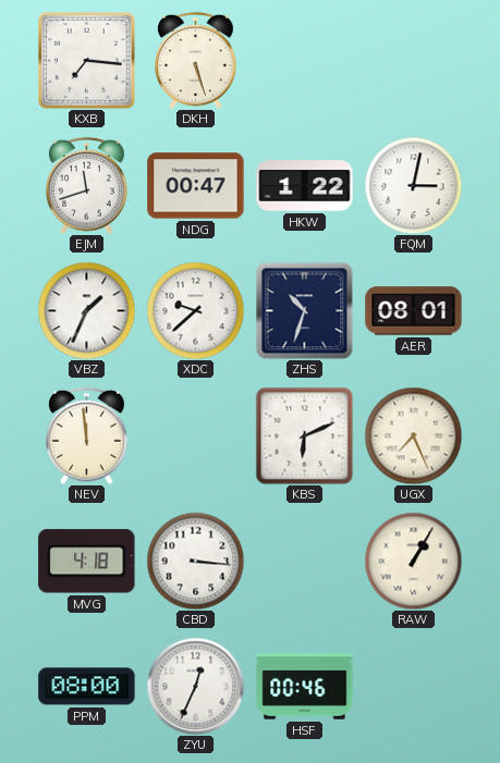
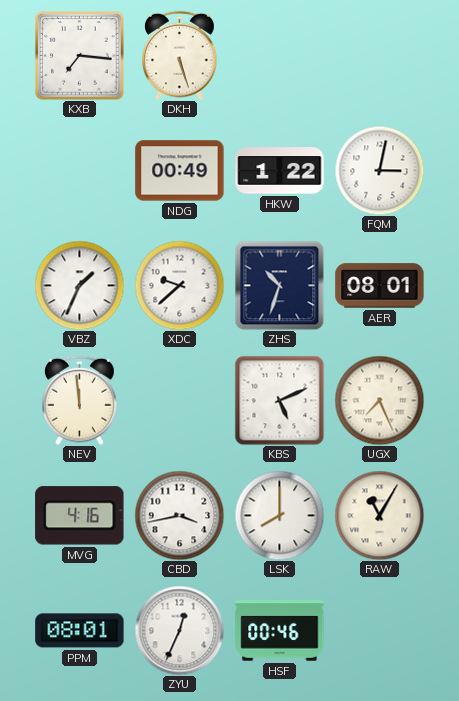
EJM: 11:42 -> none (87, 185)
NDG: 00:47 -> 00:49 (180, 171)
KBS: 6:11 -> 5:11 (279, 400)
MVG: 4:18 -> 4:16 (80, 516)
CBD: 3:16 -> 3:43 (179, 515)
LSK: none -> 8:00 (279, 515)
RAW: 1:05 -> 11:05 (379, 515)
PPM: 08:00 -> 08:01 (80, 631)
